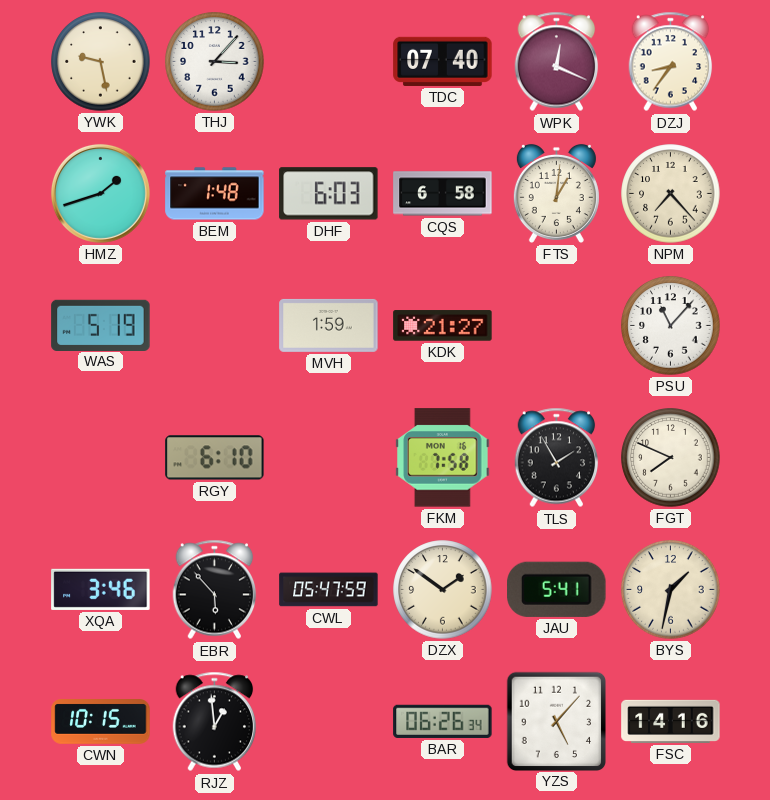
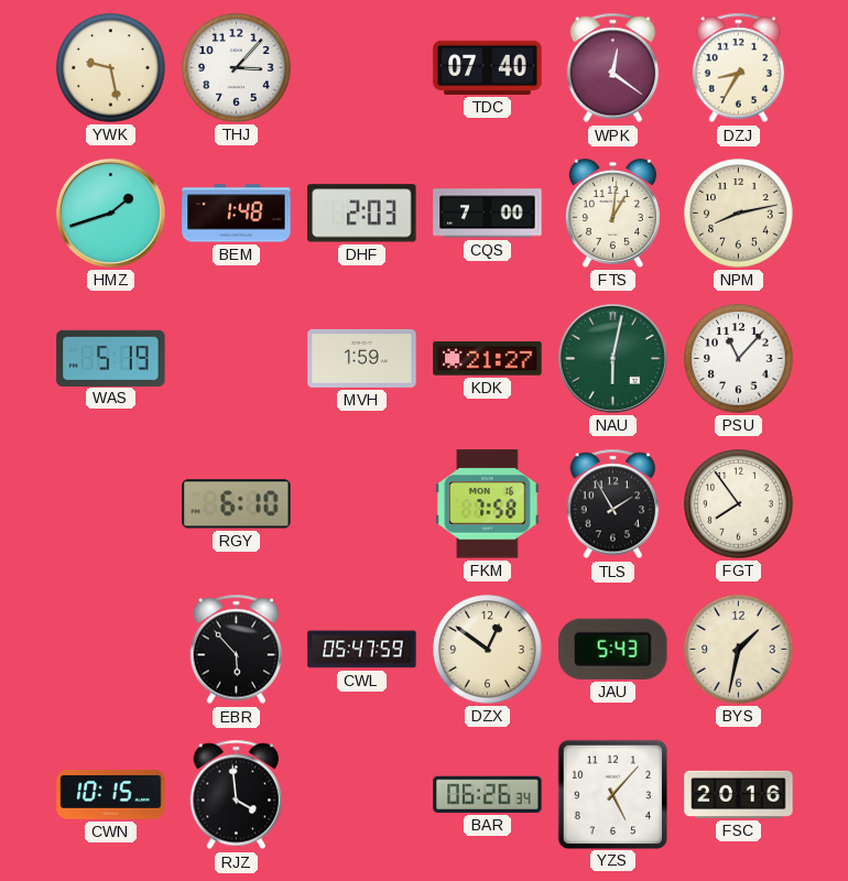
WPK: 12:19 -> 12:21 (613, 68)
DZJ: 8:36 -> 8:35 (739, 68)
DHF: 6:03 -> 2:03 (362, 214)
CQS: 6:58 -> 7:00 (488, 214)
NPM: 7:23 -> 8:13 (739, 214)
NAU: none -> 6:02 (612, 358)
FGT: 7:49 -> 7:54 (739, 504)
XQA: 3:46 -> none (101, 589)
DZX: 1:51 -> 12:51 (488, 650)
JAU: 5:41 -> 5:43 (613, 649)
RJZ: 12:59 -> 3:59 (237, 795)
FSC: 14:16 -> 20:16 (739, 794)
